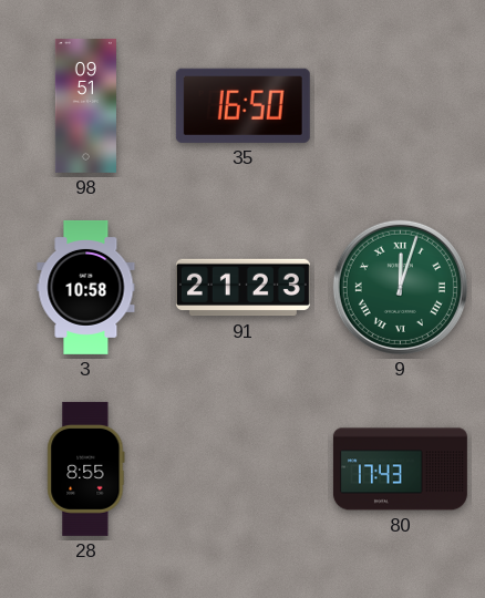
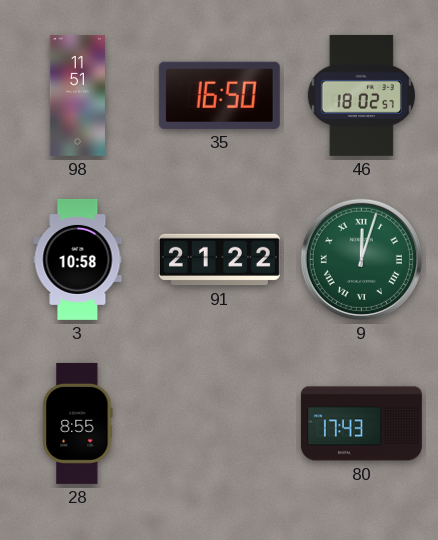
98: 09:51 -> 11:51 (77, 95)
46: none -> 18:02 (361, 95)
91: 21:23 -> 21:22 (219, 260)
